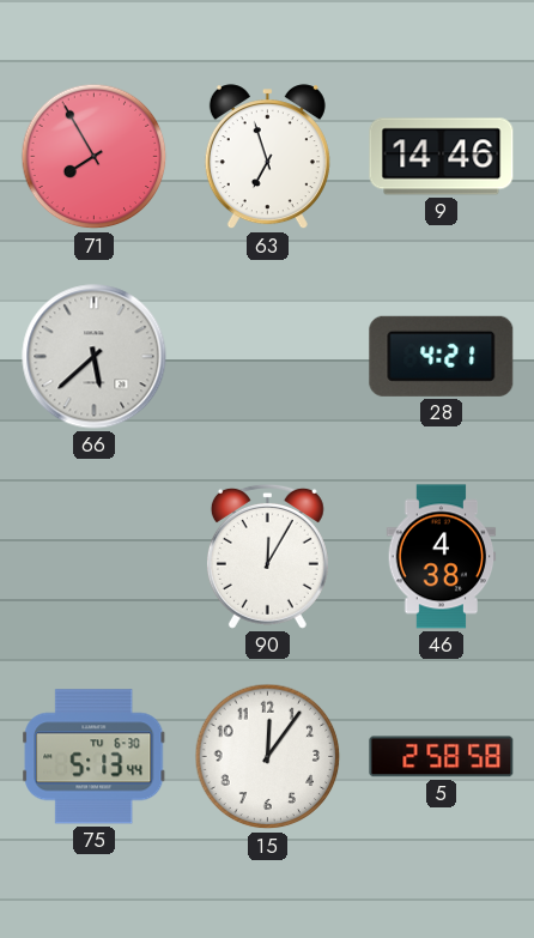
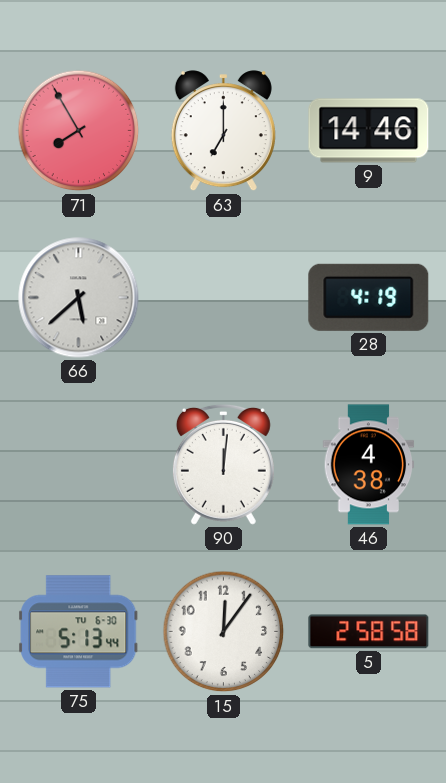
63: 6:57 -> 7:00 (223, 131)
28: 4:21 -> 4:19 (369, 297)
90: 12:05 -> 12:01 (223, 464)
